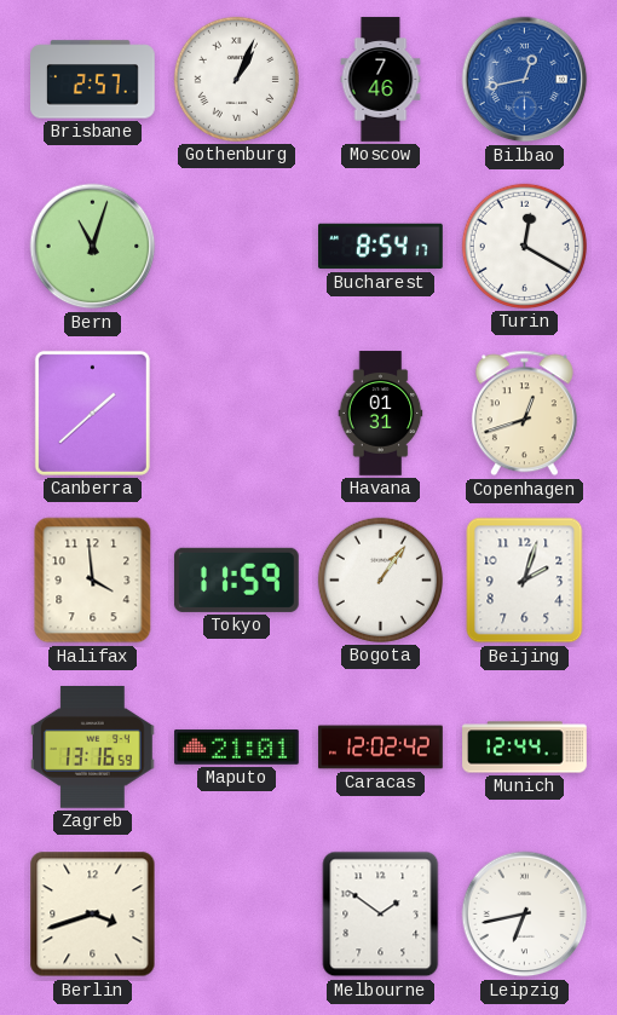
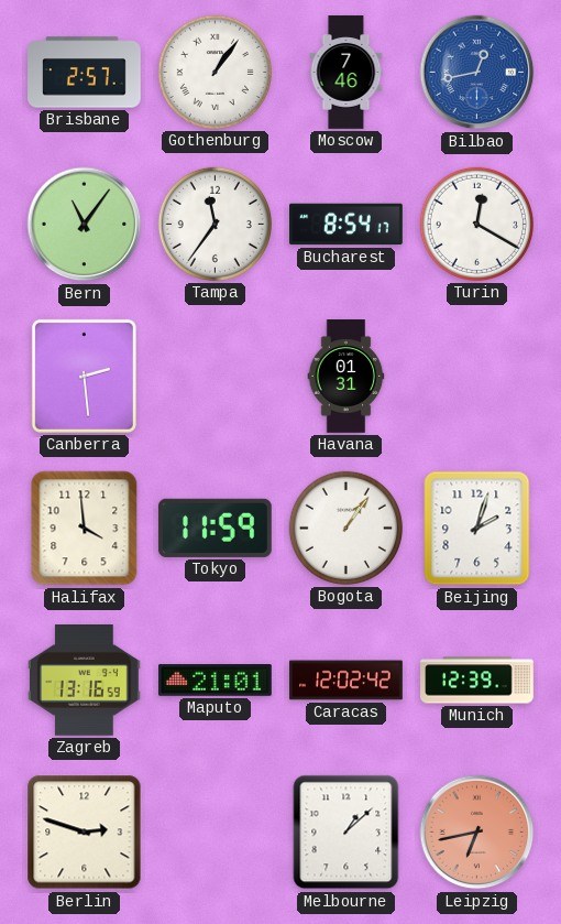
Gothenburg: 1:04 -> 1:06 (215, 72)
Bern: 11:03 -> 11:06 (85, 225)
Tampa: none -> 11:36 (215, 224)
Canberra: 1:38 -> 2:29 (84, 376)
Copenhagen: 12:42 -> none (524, 414)
Munich: 12:44 -> 12:39 (477, 681)
Berlin: 3:42 -> 2:48 (85, 833)
Melbourne: 1:51 -> 1:08 (346, 833)
Leipzig dial: white -> salmon (477, 833)
